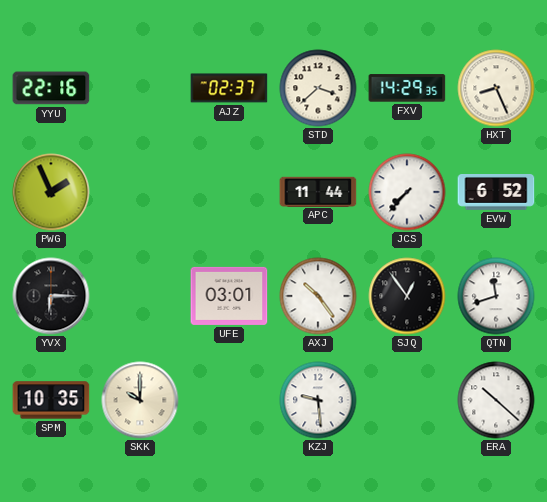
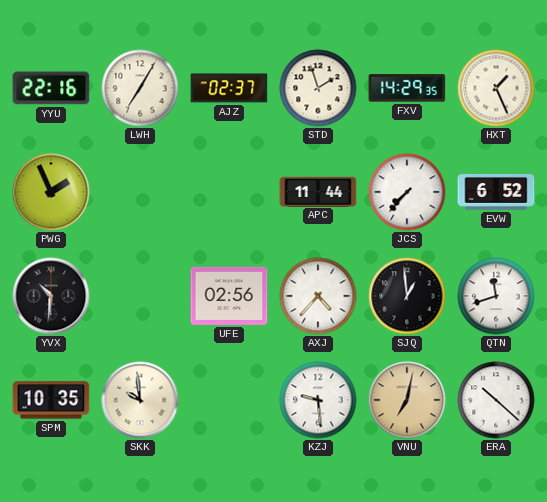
LWH: none -> 7:05 (140, 88)
STD: 3:38 -> 1:57 (318, 88)
HXT: 8:26 -> 1:26 (496, 88)
YVX: 6:15 -> 10:31 (51, 296)
UFE: 03:01 -> 02:56 (229, 296)
AXJ: 10:24 -> 4:37 (318, 296)
SJQ: 12:54 -> 12:59 (407, 296)
SKK: 10:00 -> 9:59 (140, 400)
VNU: none -> 7:02 (407, 400)
